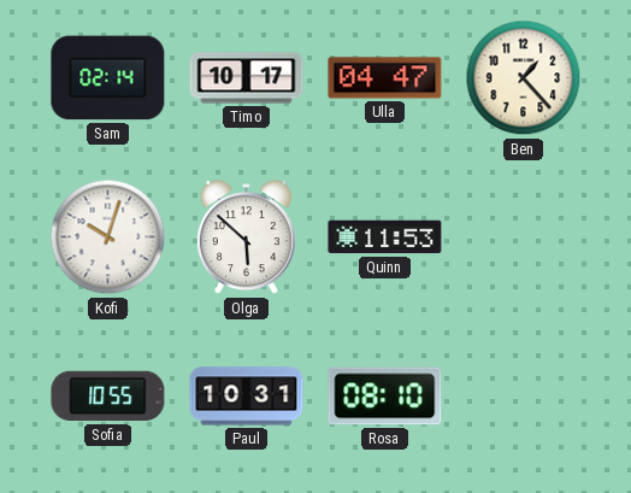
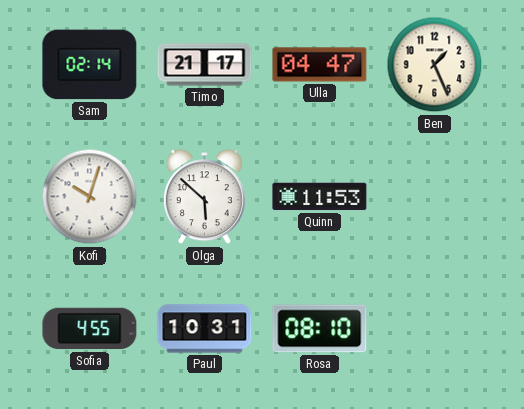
Timo: 10:17 -> 21:17 (205, 65)
Ben: 1:23 -> 1:26 (435, 65)
Sofia: 10:55 -> 4:55 (90, 329)
